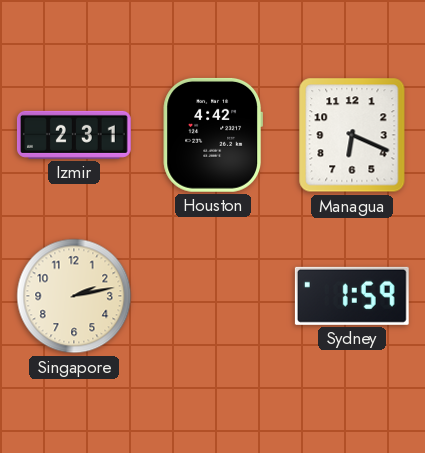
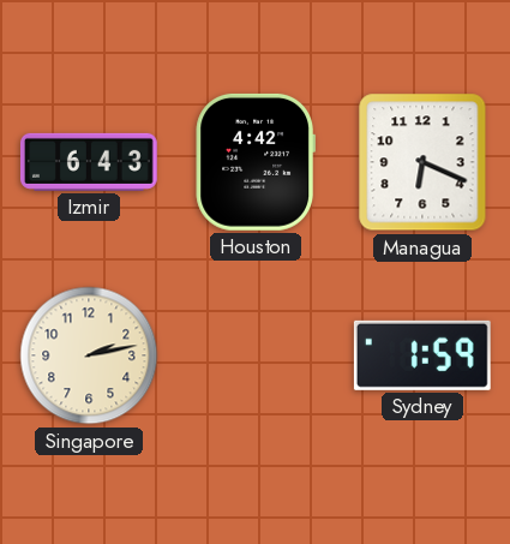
Izmir: 2:31 -> 6:43 (89, 162)
